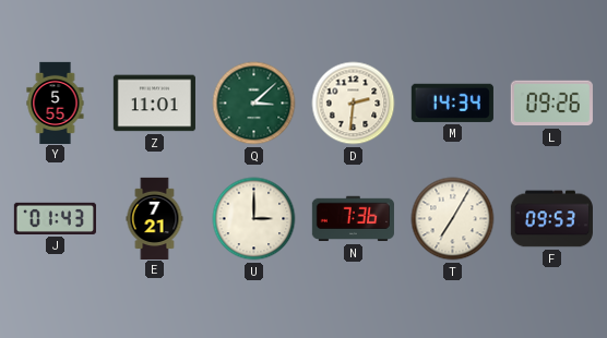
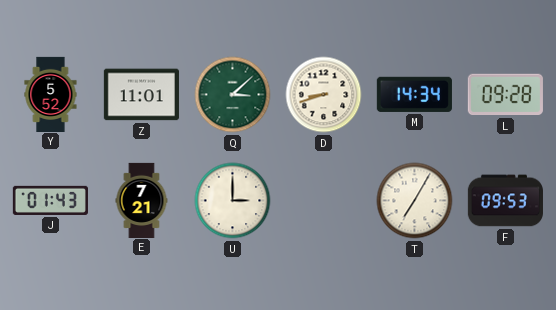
Y: 5:55 -> 5:52 (51, 94)
D: 2:31 -> 8:42 (324, 95)
L: 09:26 -> 09:28 (505, 95)
N: 7:36 -> none (353, 219)
